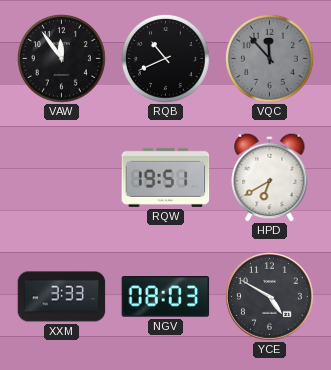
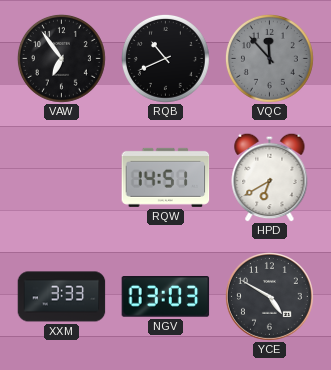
VAW: 11:54 -> 6:54 (61, 58)
RQW: 19:51 -> 14:51 (166, 177)
NGV: 08:03 -> 03:03 (166, 297)
